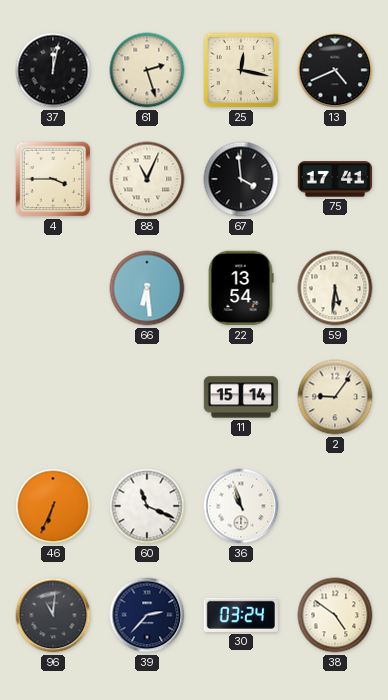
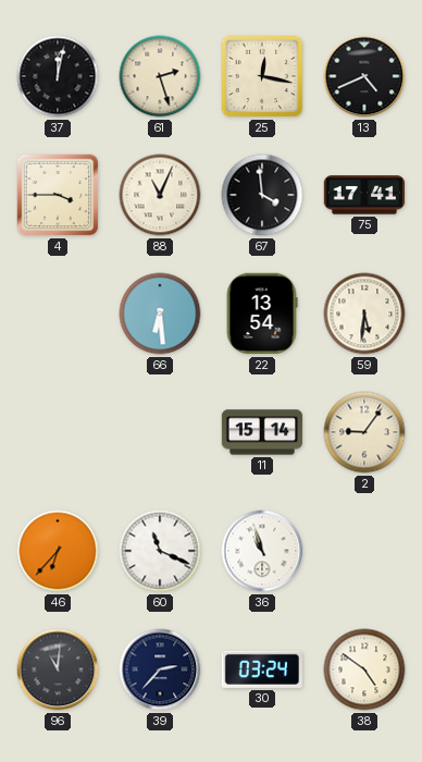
46: 6:34 -> 6:37 (58, 551)
